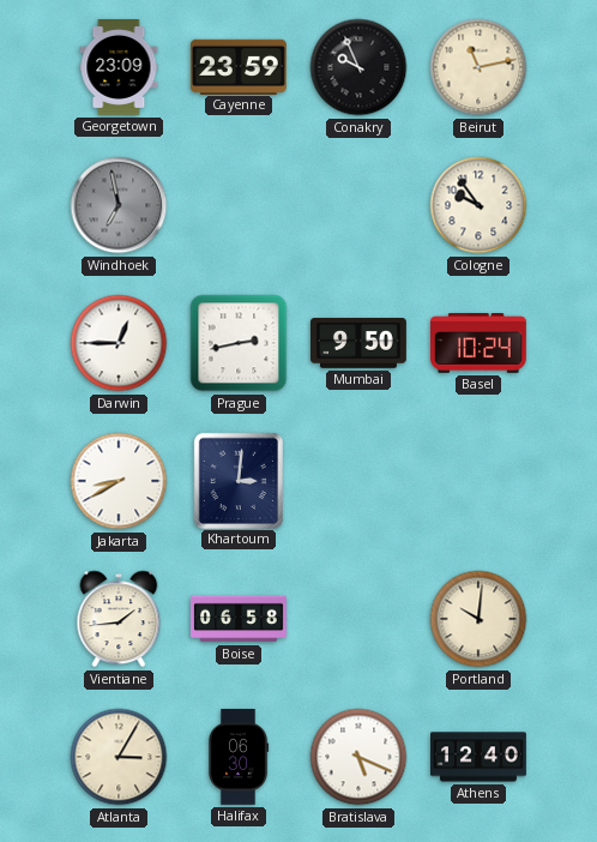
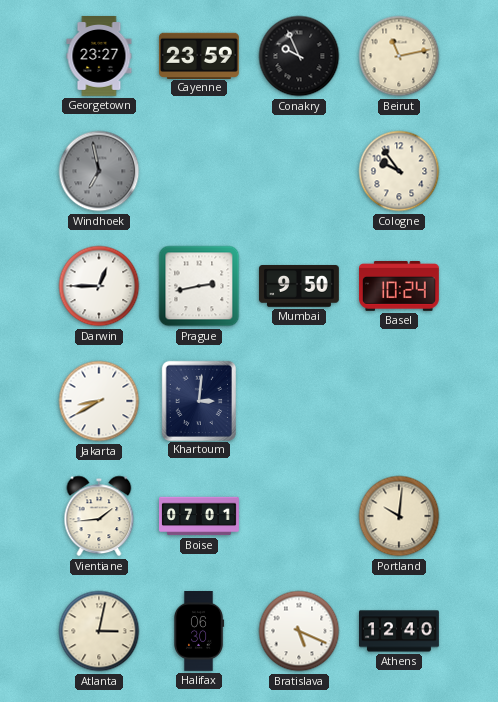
Georgetown: 23:09 -> 23:27 (99, 57)
Boise: 06:58 -> 07:01 (200, 516)
Atlanta: 3:05 -> 3:02 (99, 631)
